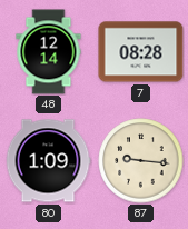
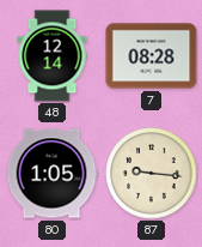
80: 1:09 -> 1:05 (51, 174)
